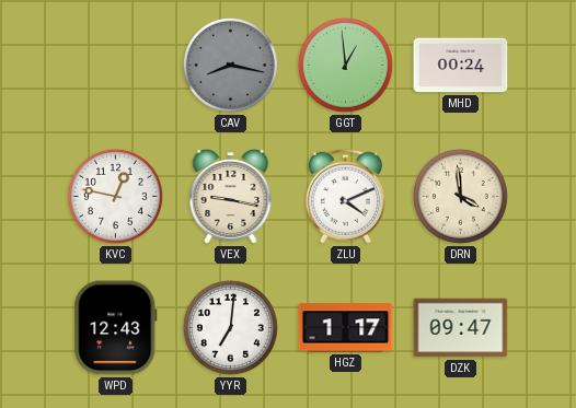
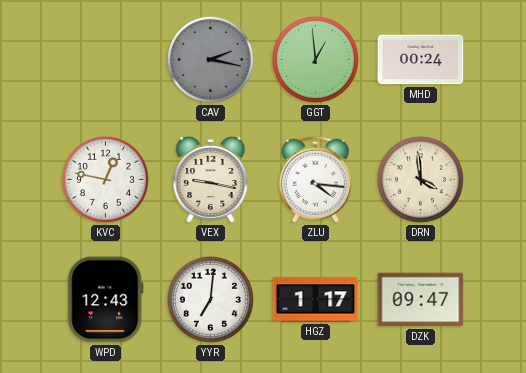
CAV: 8:17 -> 2:17 (210, 59)
ZLU: 4:11 -> 4:16 (315, 179)
